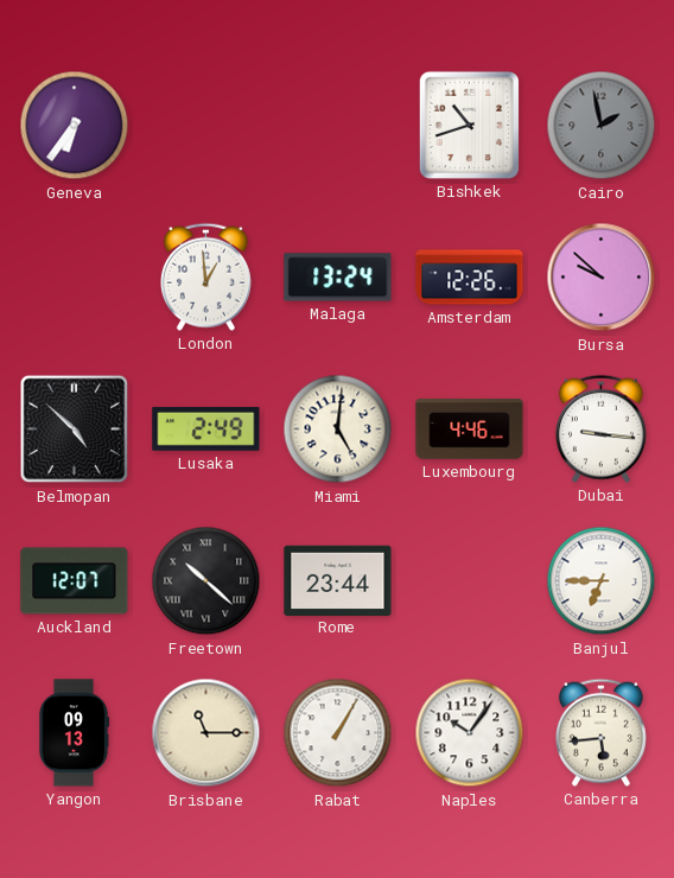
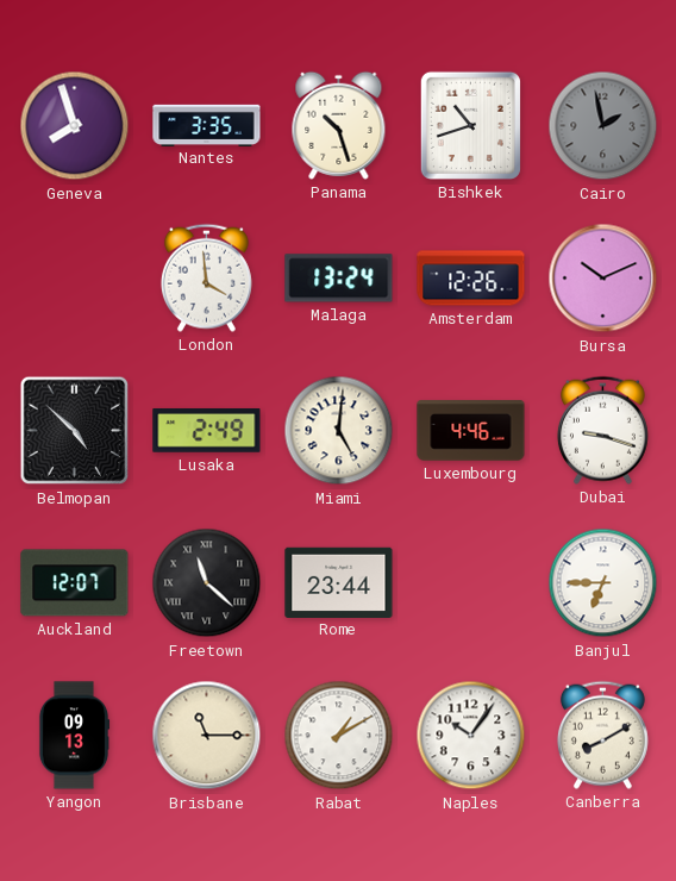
Geneva: 6:36 -> 7:57 (75, 126)
Nantes: none -> 3:35 (207, 125)
Panama: none -> 10:27 (339, 125)
London: 12:59 -> 3:59 (206, 277)
Bursa: 9:52 -> 10:11 (603, 279)
Dubai: 9:16 -> 9:18 (602, 430)
Freetown: 10:22 -> 11:22 (207, 583)
Rabat: 1:05 -> 1:10 (339, 736)
Canberra: 5:44 -> 8:10 (602, 735)
